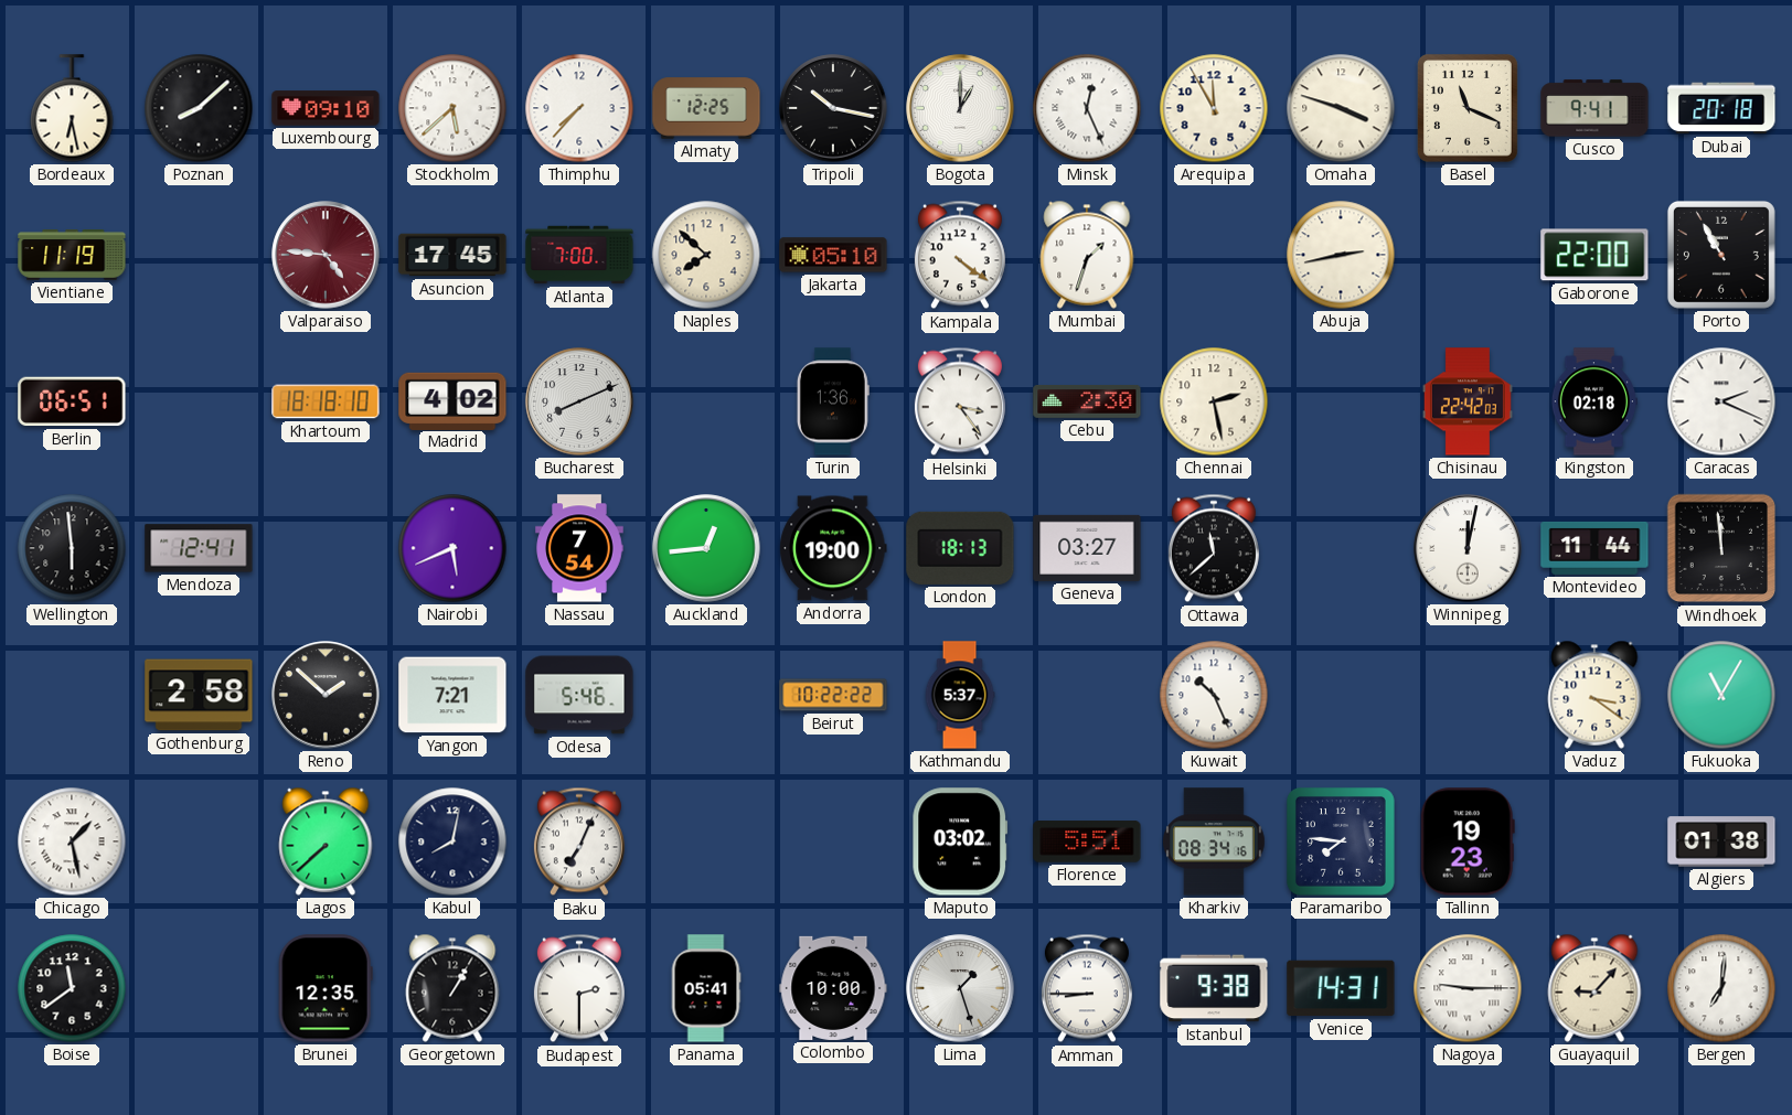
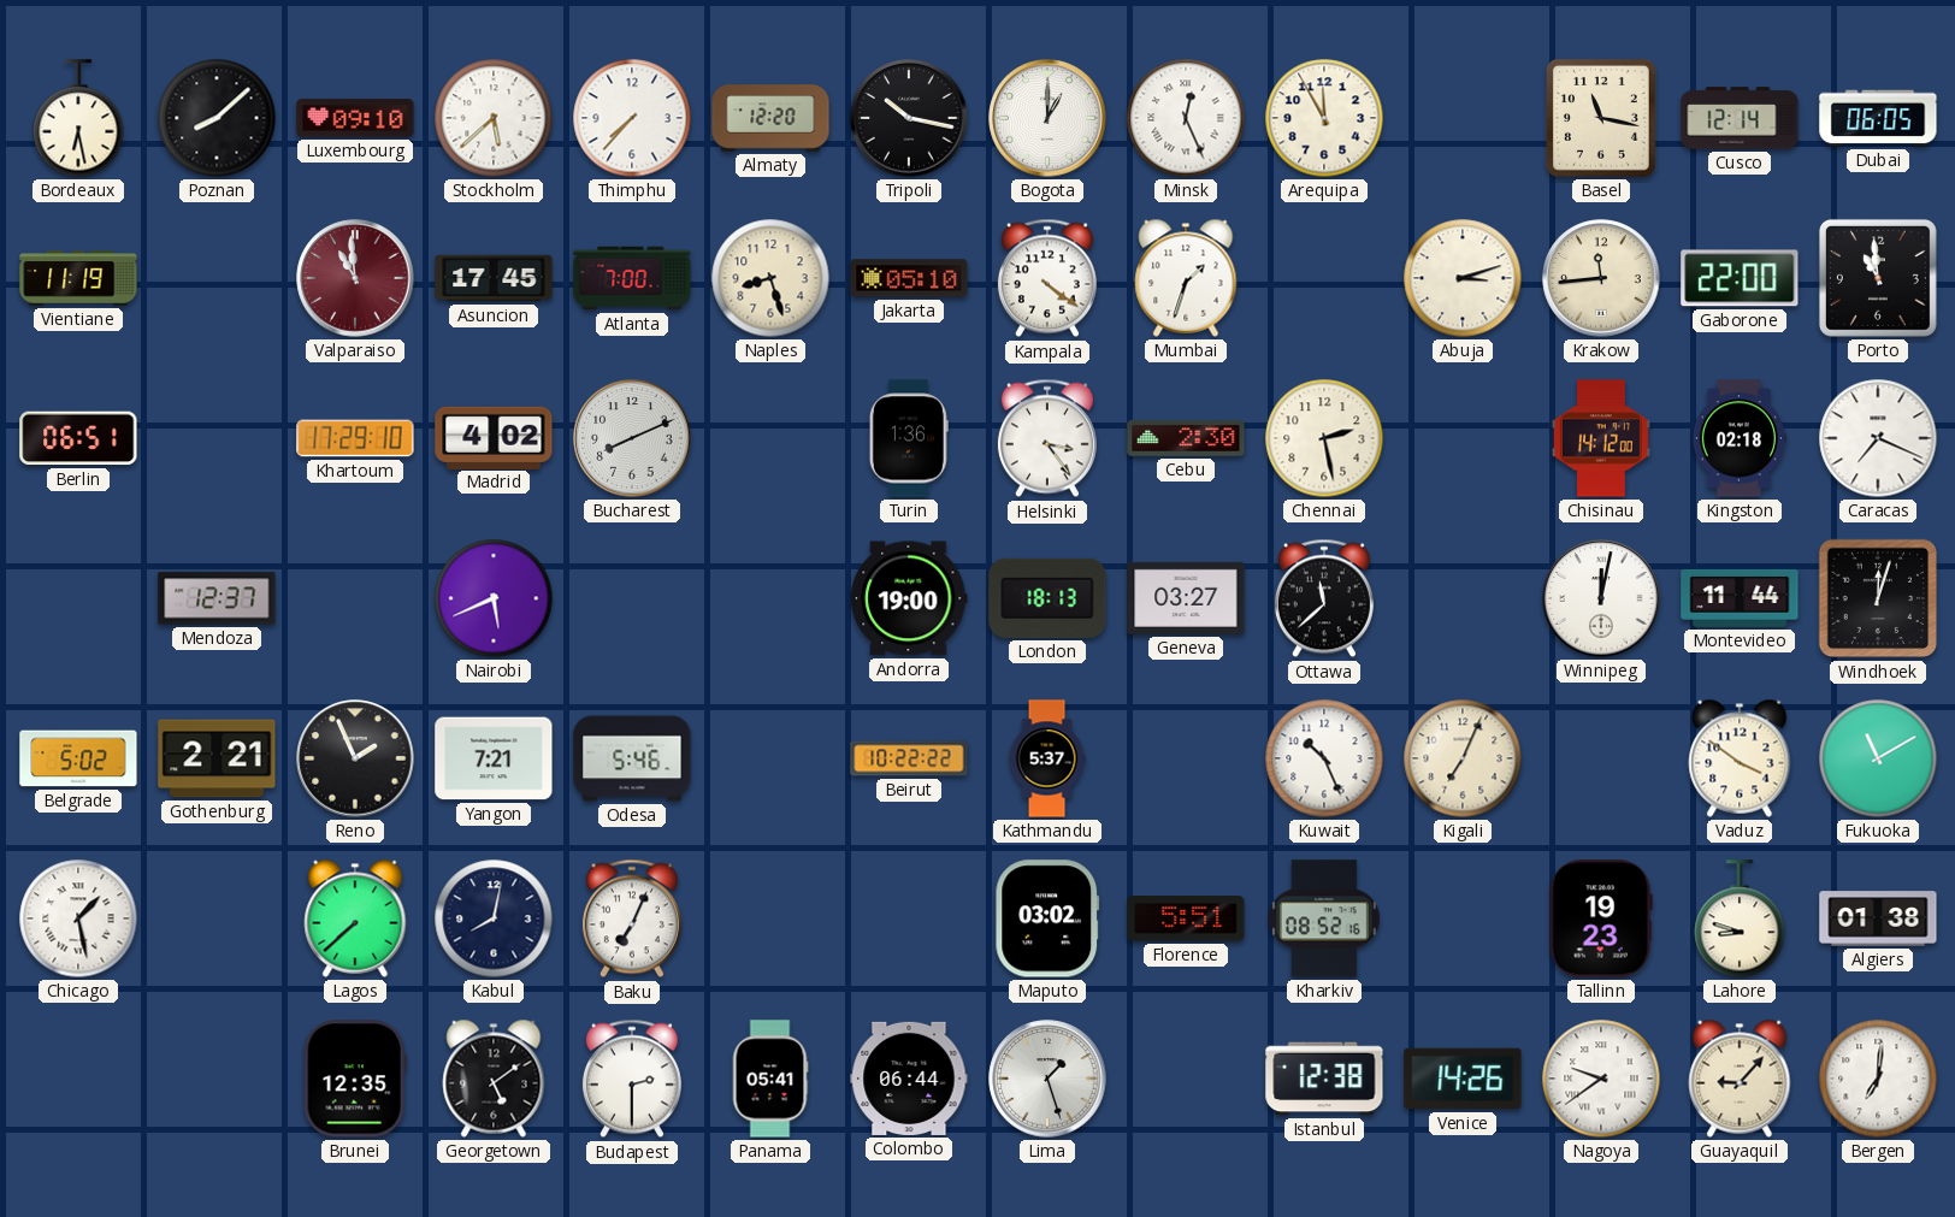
Almaty: 12:25 -> 12:20 (770, 118)
Omaha: 3:48 -> none (1341, 108)
Basel: 11:19 -> 11:17 (1601, 118)
Cusco: 9:41 -> 12:14 (1740, 118)
Dubai: 20:18 -> 06:05 (1878, 118)
Valparaiso: 4:46 -> 10:59 (355, 278)
Naples: 7:52 -> 8:27 (770, 278)
Abuja: 2:43 -> 3:12 (1463, 278)
Krakow: none -> 11:44 (1601, 278)
Porto: 10:55 -> 10:59 (1878, 278)
Khartoum: 18:18 -> 17:29 (355, 438)
Chisinau: 22:42 -> 14:12 (1601, 438)
Caracas: 2:19 -> 7:19 (1878, 438)
Wellington: 5:59 -> none (72, 548)
Mendoza: 12:41 -> 12:37 (217, 598)
Nassau: 7:54 -> none (579, 548)
Auckland: 12:44 -> none (706, 548)
Windhoek: 11:59 -> 12:03 (1878, 598)
Belgrade: none -> 5:02 (78, 758)
Gothenburg: 2:58 -> 2:21 (217, 758)
Reno: 1:52 -> 1:56 (355, 758)
Kigali: none -> 7:04 (1463, 758)
Vaduz: 3:21 -> 3:51 (1740, 758)
Fukuoka: 11:05 -> 11:10 (1878, 758)
Kharkiv: 08:34 -> 08:52 (1324, 918)
Paramaribo: 7:46 -> none (1341, 841)
Lahore: none -> 8:48 (1740, 918)
Boise: 11:39 -> none (72, 988)
Georgetown: 1:05 -> 5:09 (494, 1079)
Colombo: 10:00 -> 06:44 (909, 1079)
Amman: 8:45 -> none (1087, 988)
Istanbul: 9:38 -> 12:38 (1324, 1079)
Venice: 14:31 -> 14:26 (1463, 1079)
Nagoya: 9:15 -> 9:39 (1601, 1079)
